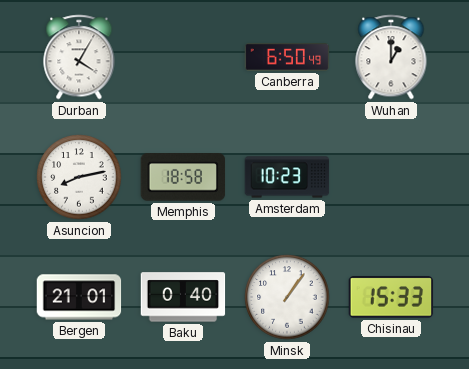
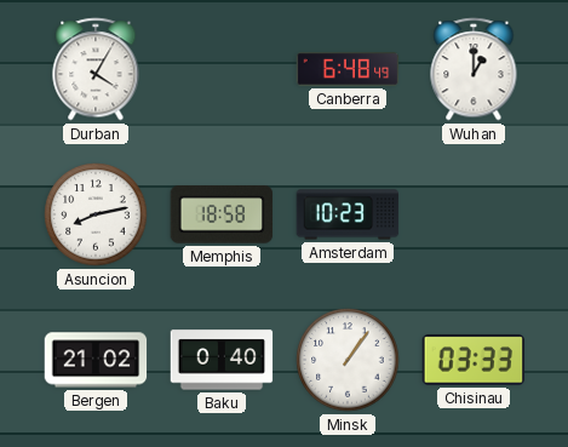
Canberra: 6:50 -> 6:48 (348, 69)
Bergen: 21:01 -> 21:02 (96, 360)
Chisinau: 15:33 -> 03:33 (474, 360)
